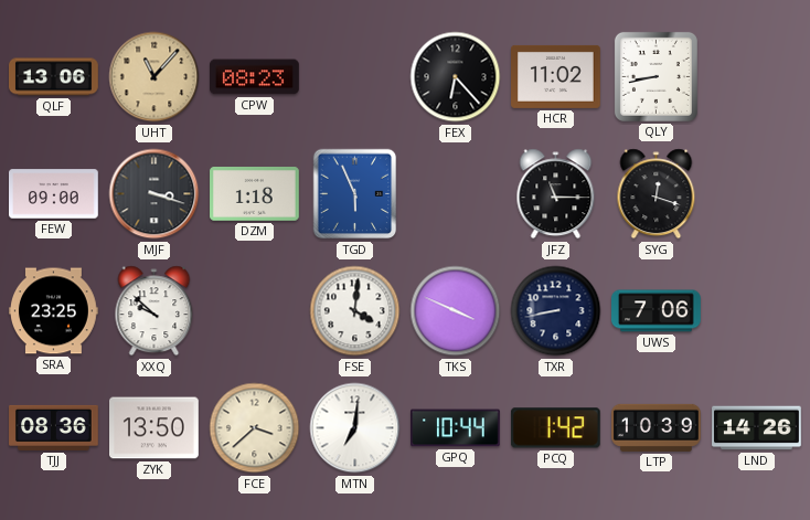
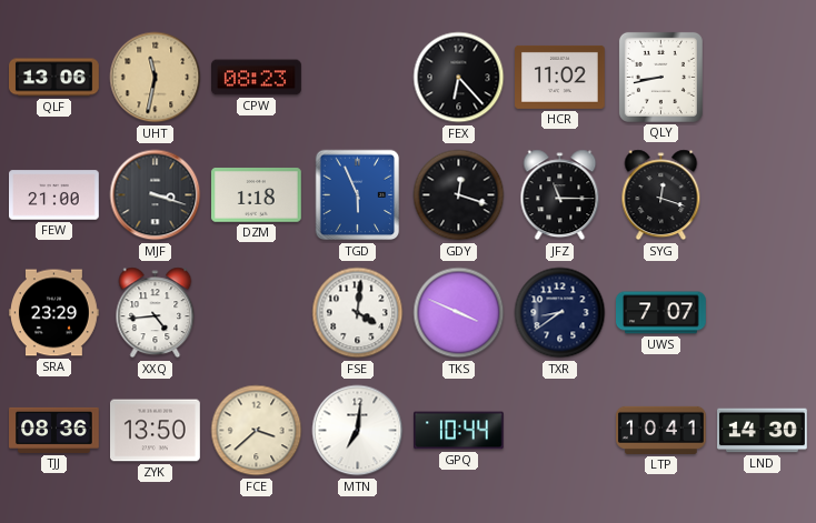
UHT: 11:07 -> 11:32 (156, 78)
FEW: 09:00 -> 21:00 (54, 195)
GDY: none -> 12:18 (459, 195)
SRA: 23:25 -> 23:29 (54, 313)
XXQ: 9:52 -> 4:44 (156, 313)
TXR: 8:43 -> 8:39 (560, 313)
UWS: 7:06 -> 7:07 (661, 313)
PCQ: 1:42 -> none (555, 428)
LTP: 10:39 -> 10:41 (661, 430)
LND: 14:26 -> 14:30 (763, 431)
